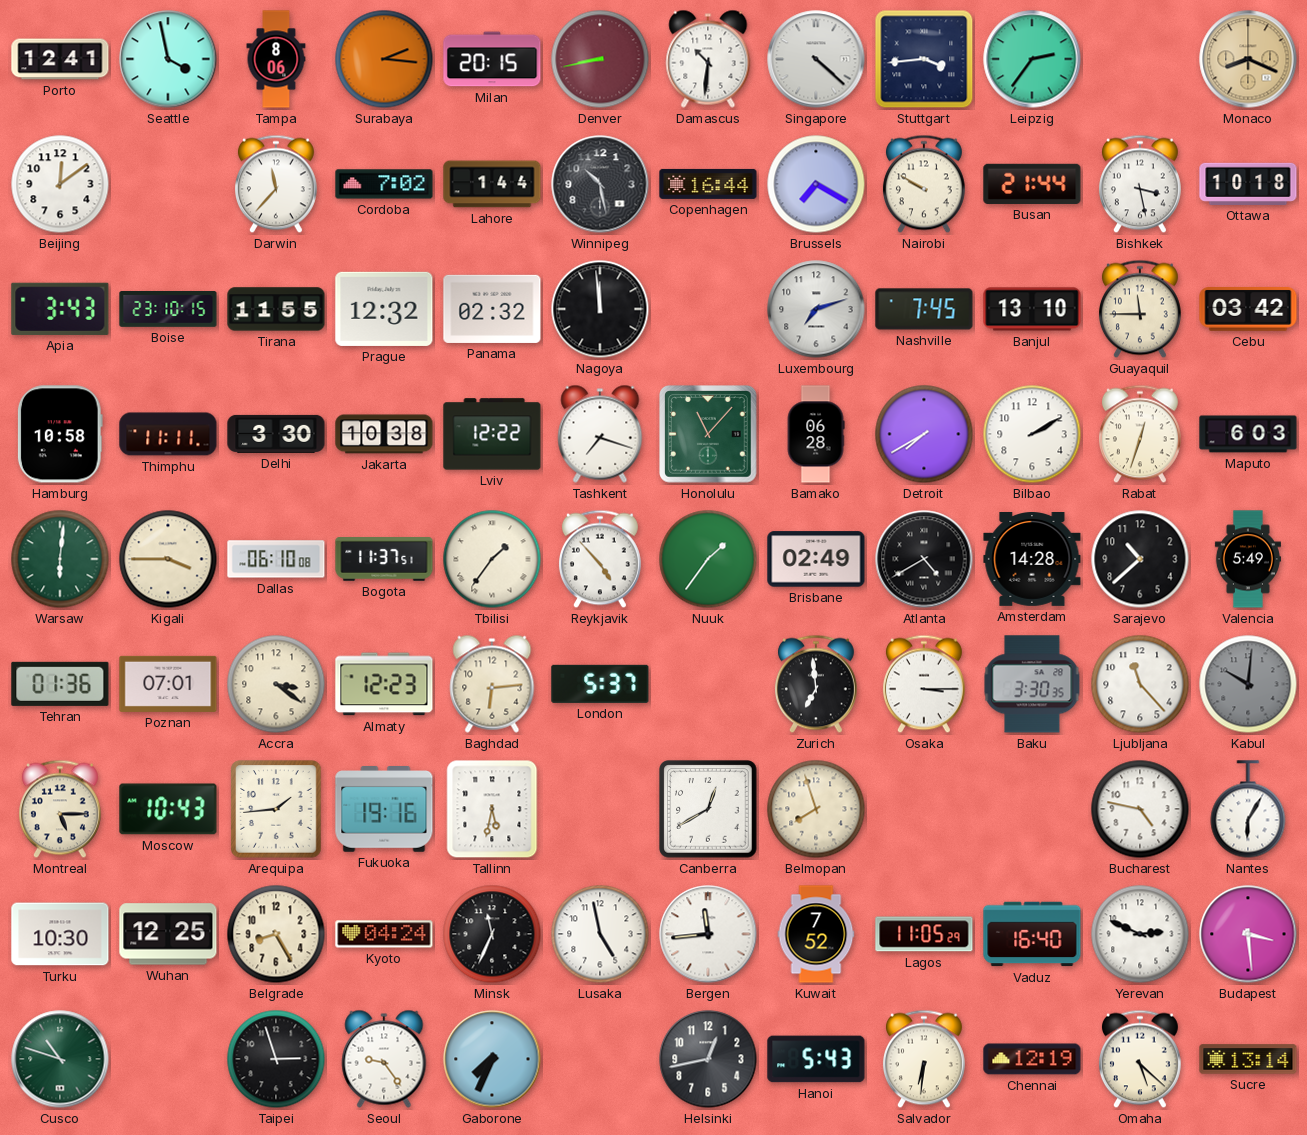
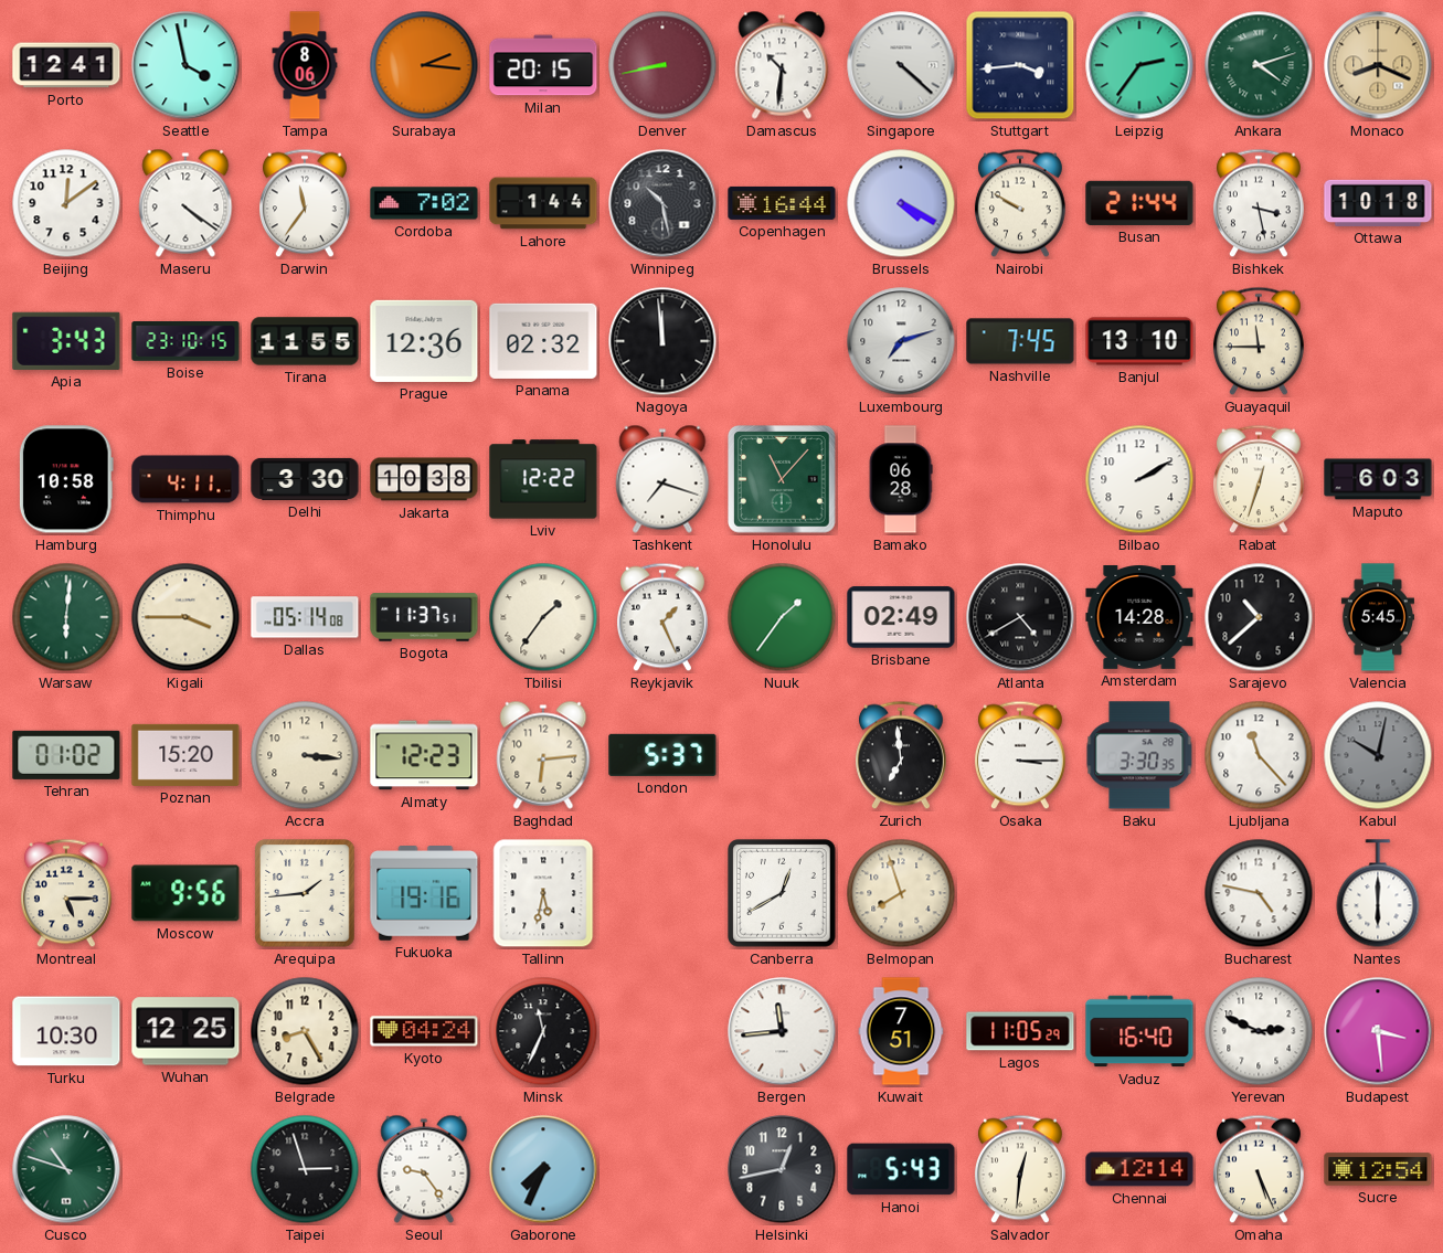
Ankara: none -> 4:12 (1259, 65)
Maseru: none -> 4:21 (185, 203)
Darwin: 11:37 -> 11:36 (305, 203)
Brussels: 7:20 -> 4:20 (901, 203)
Prague: 12:32 -> 12:36 (424, 341)
Cebu: 03:42 -> none (1248, 310)
Thimphu: 11:11 -> 4:11 (185, 479)
Detroit: 7:40 -> none (924, 434)
Dallas: 06:10 -> 05:14 (305, 617)
Reykjavik: 4:53 -> 1:26 (662, 617)
Valencia: 5:49 -> 5:45 (1378, 617)
Tehran: 01:36 -> 01:02 (66, 755)
Poznan: 07:01 -> 15:20 (185, 755)
Accra: 3:21 -> 3:16 (305, 755)
Kabul: 10:01 -> 10:02 (1378, 755)
Moscow: 10:43 -> 9:56 (185, 893)
Nantes: 6:05 -> 6:00 (1378, 893)
Lusaka: 4:58 -> none (600, 934)
Kuwait: 7:52 -> 7:51 (901, 1031)
Salvador: 6:31 -> 12:31 (1020, 1169)
Chennai: 12:19 -> 12:14 (1139, 1169)
Omaha: 5:22 -> 5:26 (1259, 1169)
Sucre: 13:14 -> 12:54 (1378, 1169)
